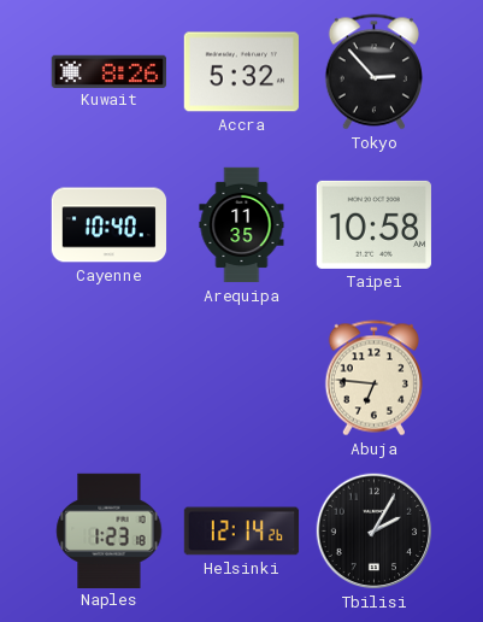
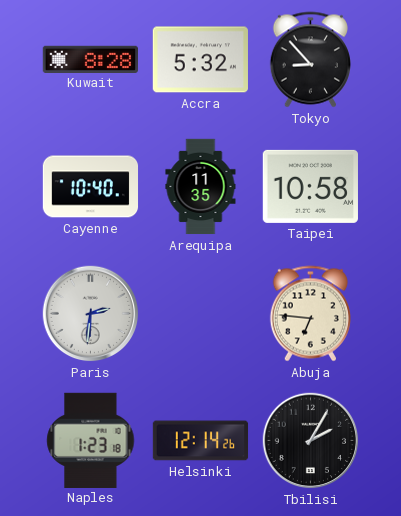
Kuwait: 8:26 -> 8:28 (90, 59)
Tokyo: 2:53 -> 8:53 (310, 60)
Paris: none -> 2:31 (91, 314)
